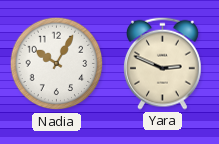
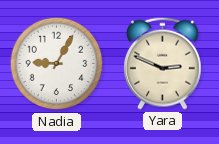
Nadia: 10:05 -> 9:05 (57, 64)
